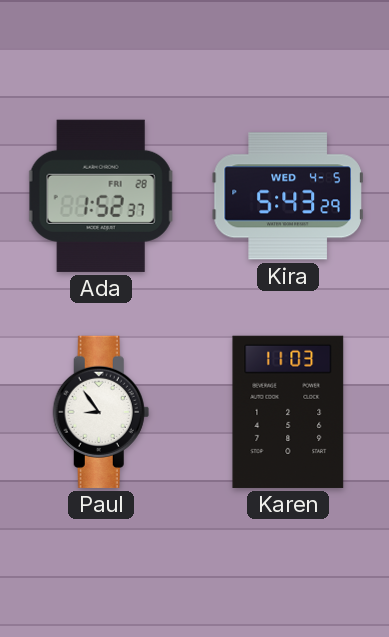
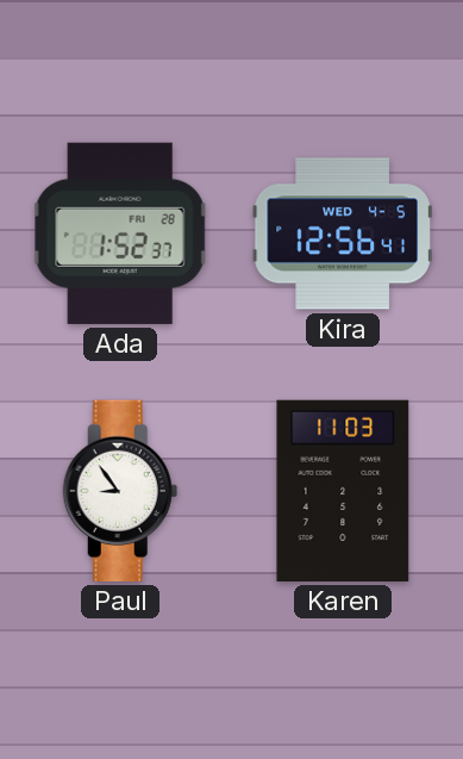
Kira: 5:43 -> 12:56 (343, 234)
